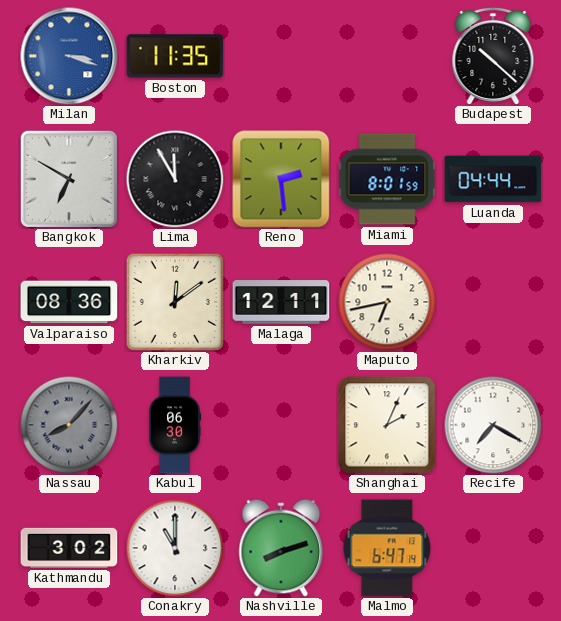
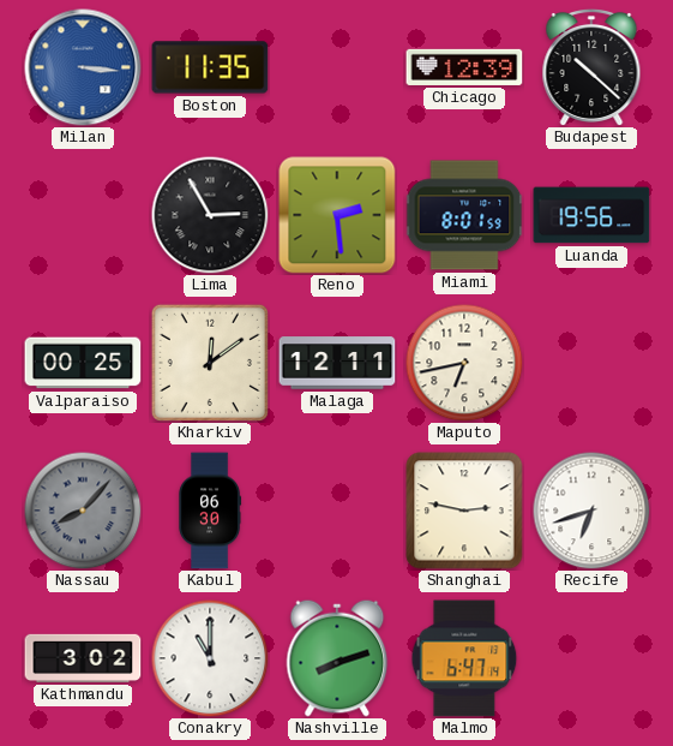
Milan: 3:18 -> 3:16 (83, 67)
Chicago: none -> 12:39 (464, 67)
Bangkok: 6:50 -> none (69, 179)
Lima: 11:55 -> 2:55 (210, 215)
Luanda: 04:44 -> 19:56 (591, 215)
Valparaiso: 08:36 -> 00:25 (83, 363)
Shanghai: 2:04 -> 2:47 (464, 511)
Recife: 7:20 -> 6:42 (591, 511)
